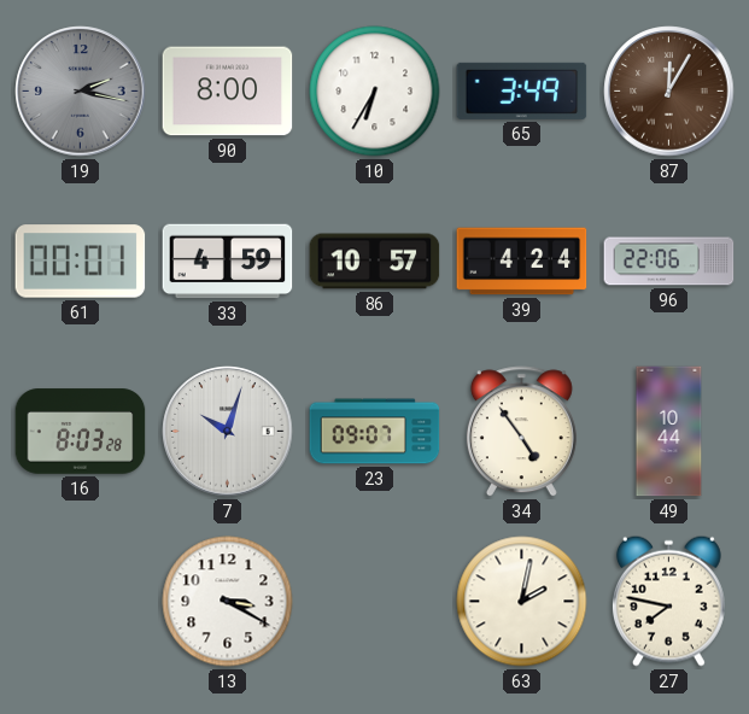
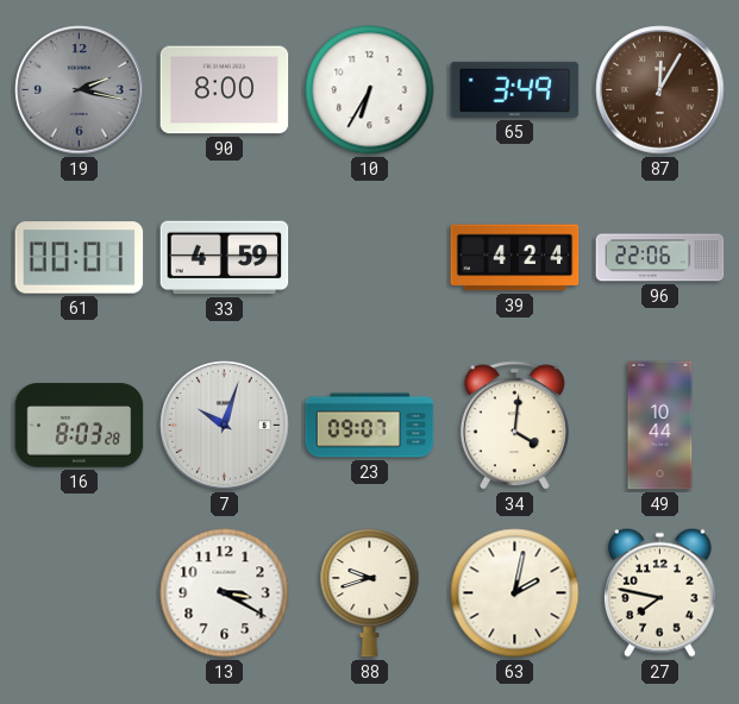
86: 10:57 -> none (375, 262)
34: 4:54 -> 4:01 (514, 426)
88: none -> 9:42 (370, 592)
